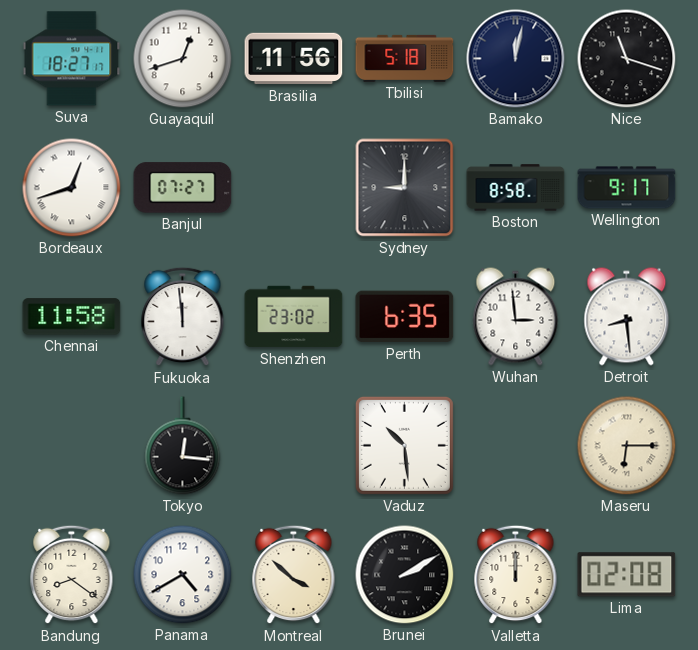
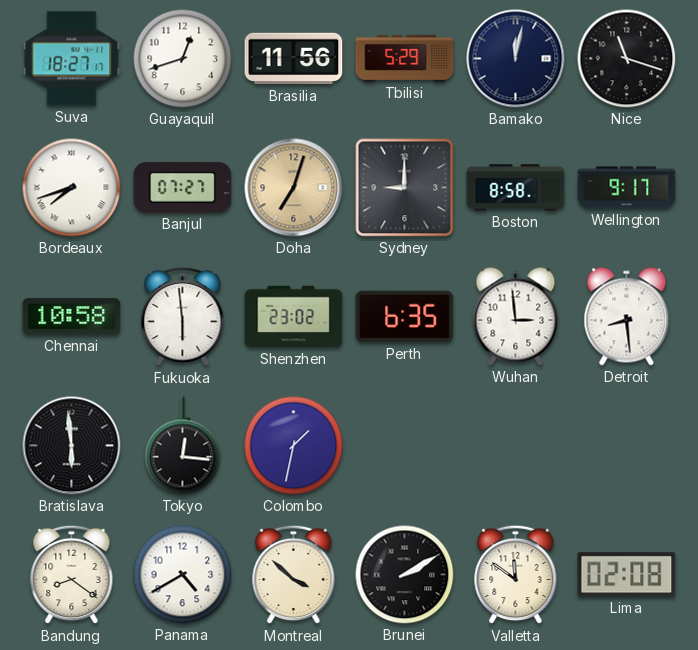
Tbilisi: 5:18 -> 5:29 (405, 58)
Bordeaux: 12:42 -> 7:42 (72, 188)
Doha: none -> 7:03 (294, 188)
Chennai: 11:58 -> 10:58 (72, 317)
Fukuoka: 11:59 -> 5:59 (183, 317)
Bratislava: none -> 5:59 (72, 446)
Colombo: none -> 1:32 (294, 446)
Vaduz: 10:29 -> none (404, 445)
Maseru: 6:15 -> none (627, 446)
Valletta: 12:00 -> 11:51 (516, 575)
